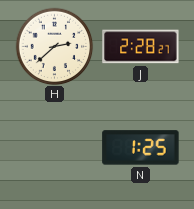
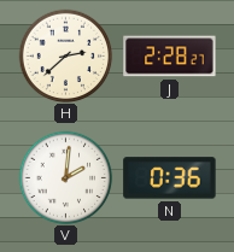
V: none -> 2:01 (65, 177)
N: 1:25 -> 0:36 (170, 178)
